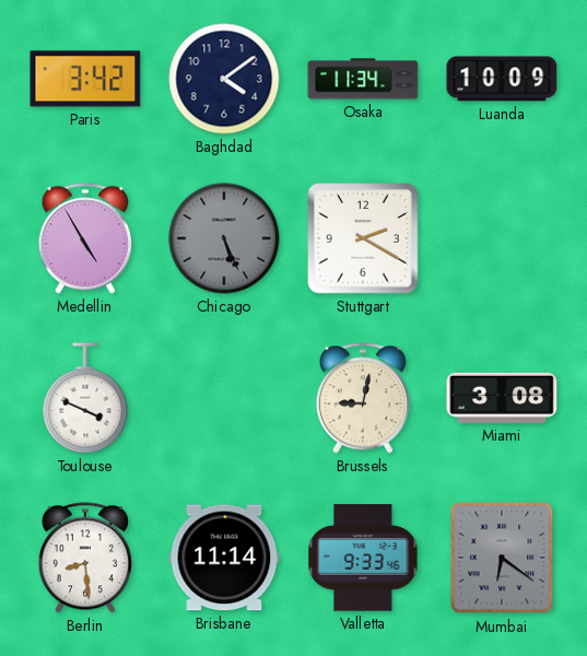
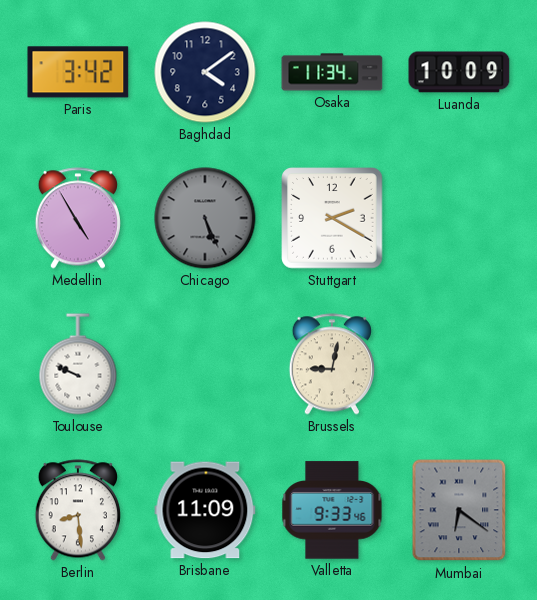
Toulouse: 3:49 -> 9:49 (78, 364)
Miami: 3:08 -> none (502, 398)
Brisbane: 11:14 -> 11:09 (205, 510)
